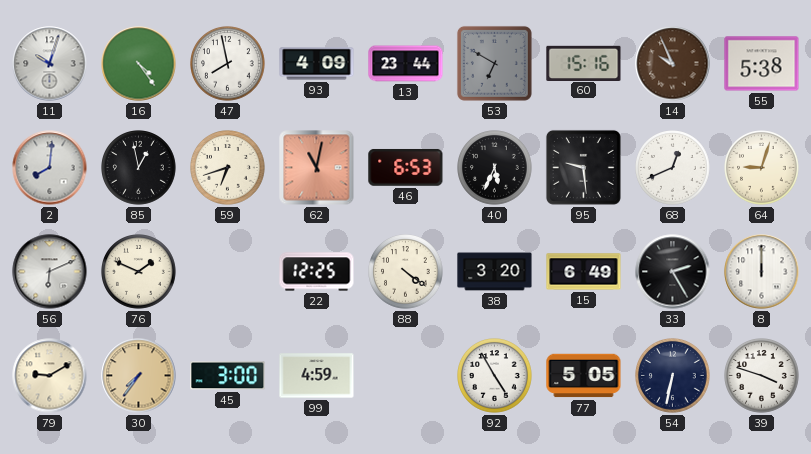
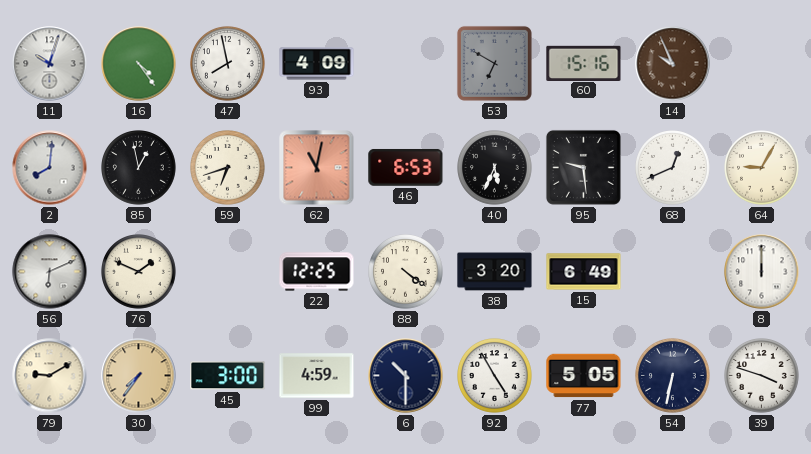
13: 23:44 -> none (406, 64)
55: 5:38 -> none (762, 64)
64: 9:03 -> 9:05 (762, 168)
33: 2:25 -> none (673, 272)
6: none -> 10:30 (406, 376)
